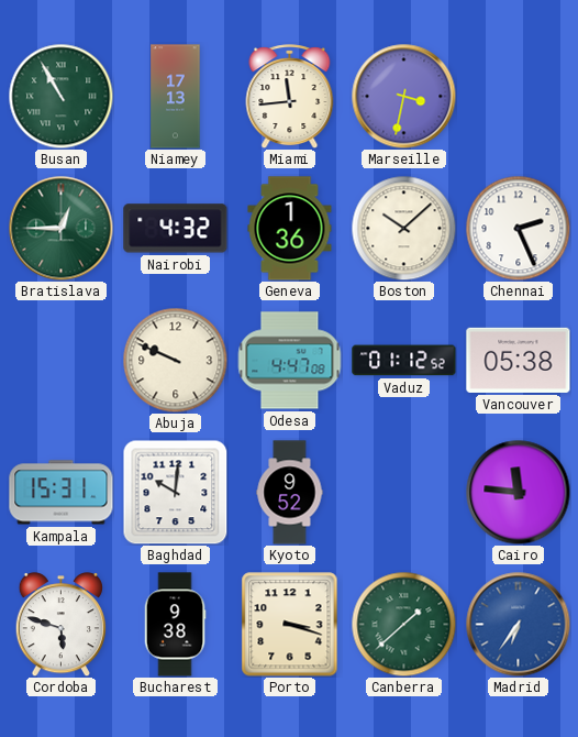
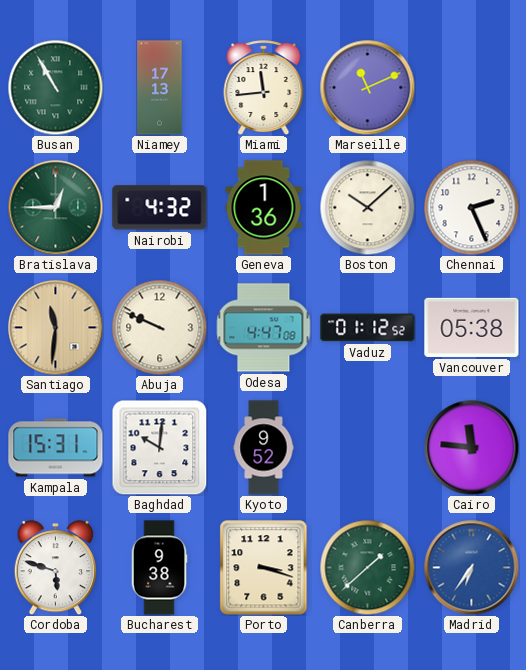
Marseille: 3:32 -> 11:11 (367, 87)
Santiago: none -> 11:31 (55, 327)
